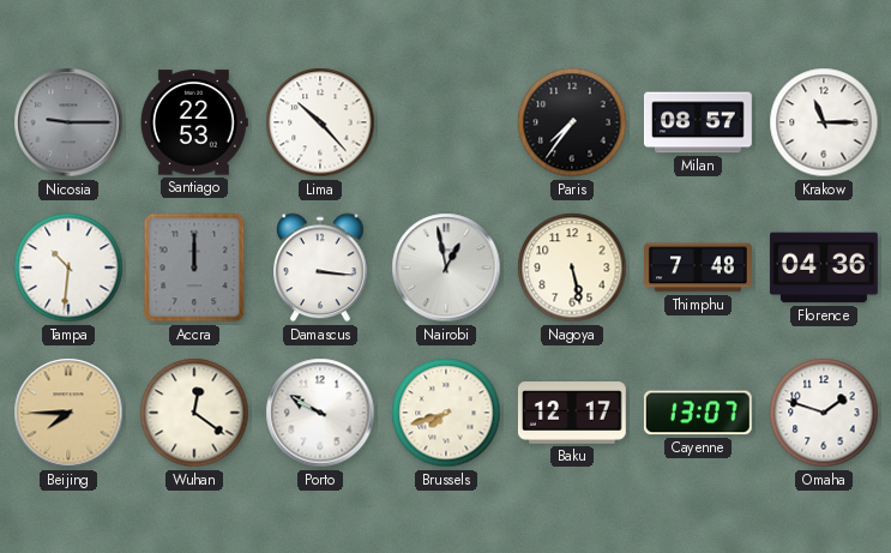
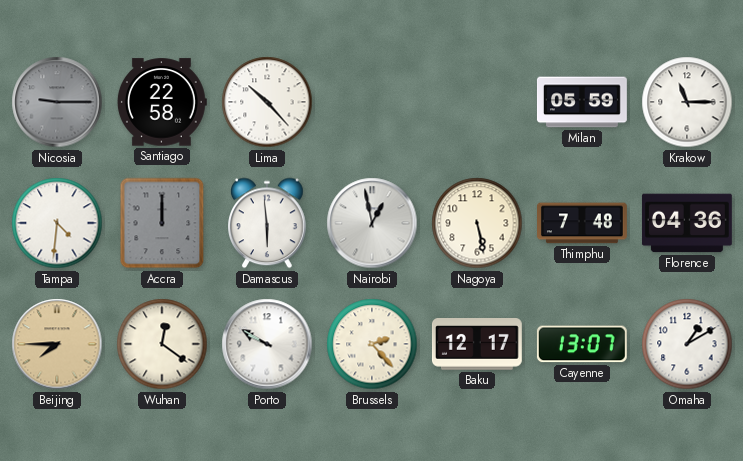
Santiago: 22:53 -> 22:58 (162, 102)
Paris: 7:36 -> none (572, 122)
Milan: 08:57 -> 05:59 (582, 102)
Tampa: 10:31 -> 4:31 (57, 223)
Damascus: 3:16 -> 5:59 (268, 223)
Brussels: 7:42 -> 2:23 (372, 344)
Omaha: 1:48 -> 1:10 (687, 344)
